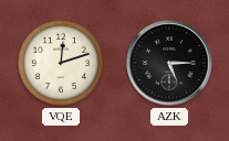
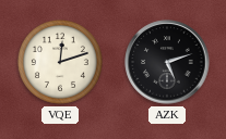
AZK: 5:15 -> 5:12 (167, 62)
